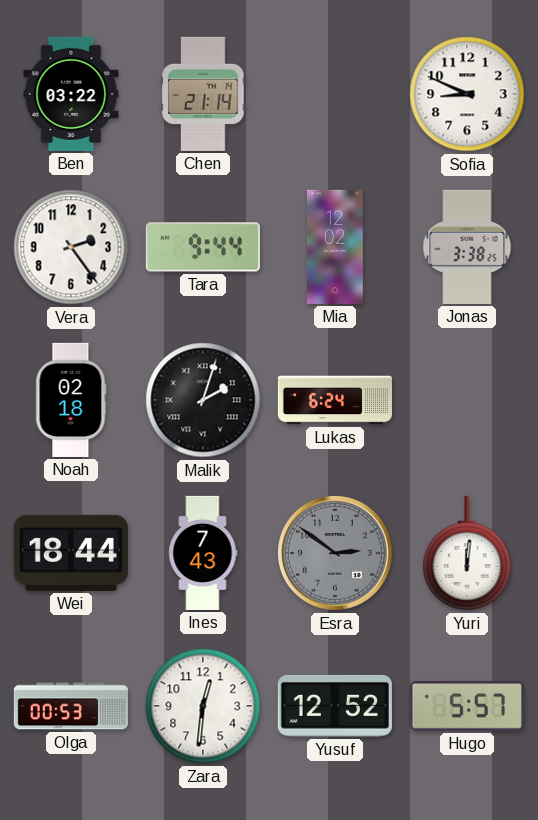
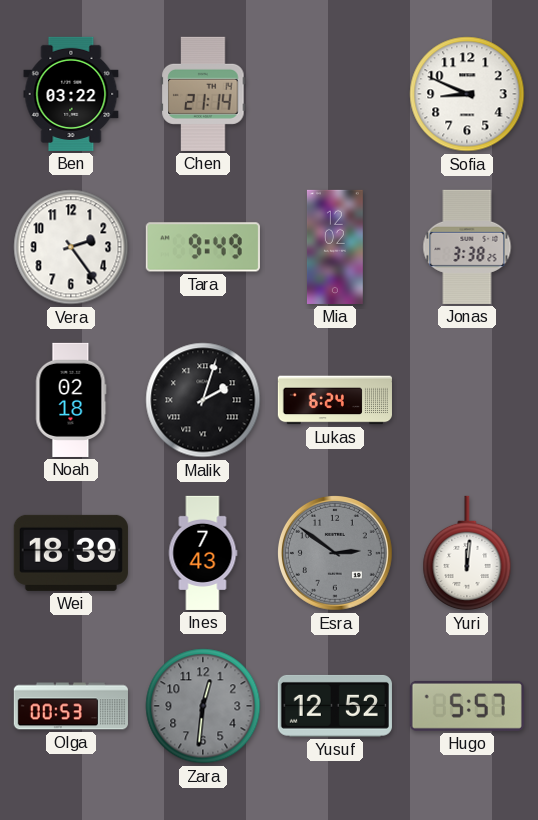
Tara: 9:44 -> 9:49 (203, 247)
Wei: 18:44 -> 18:39 (71, 553)
Zara dial: white -> grey (203, 706)
